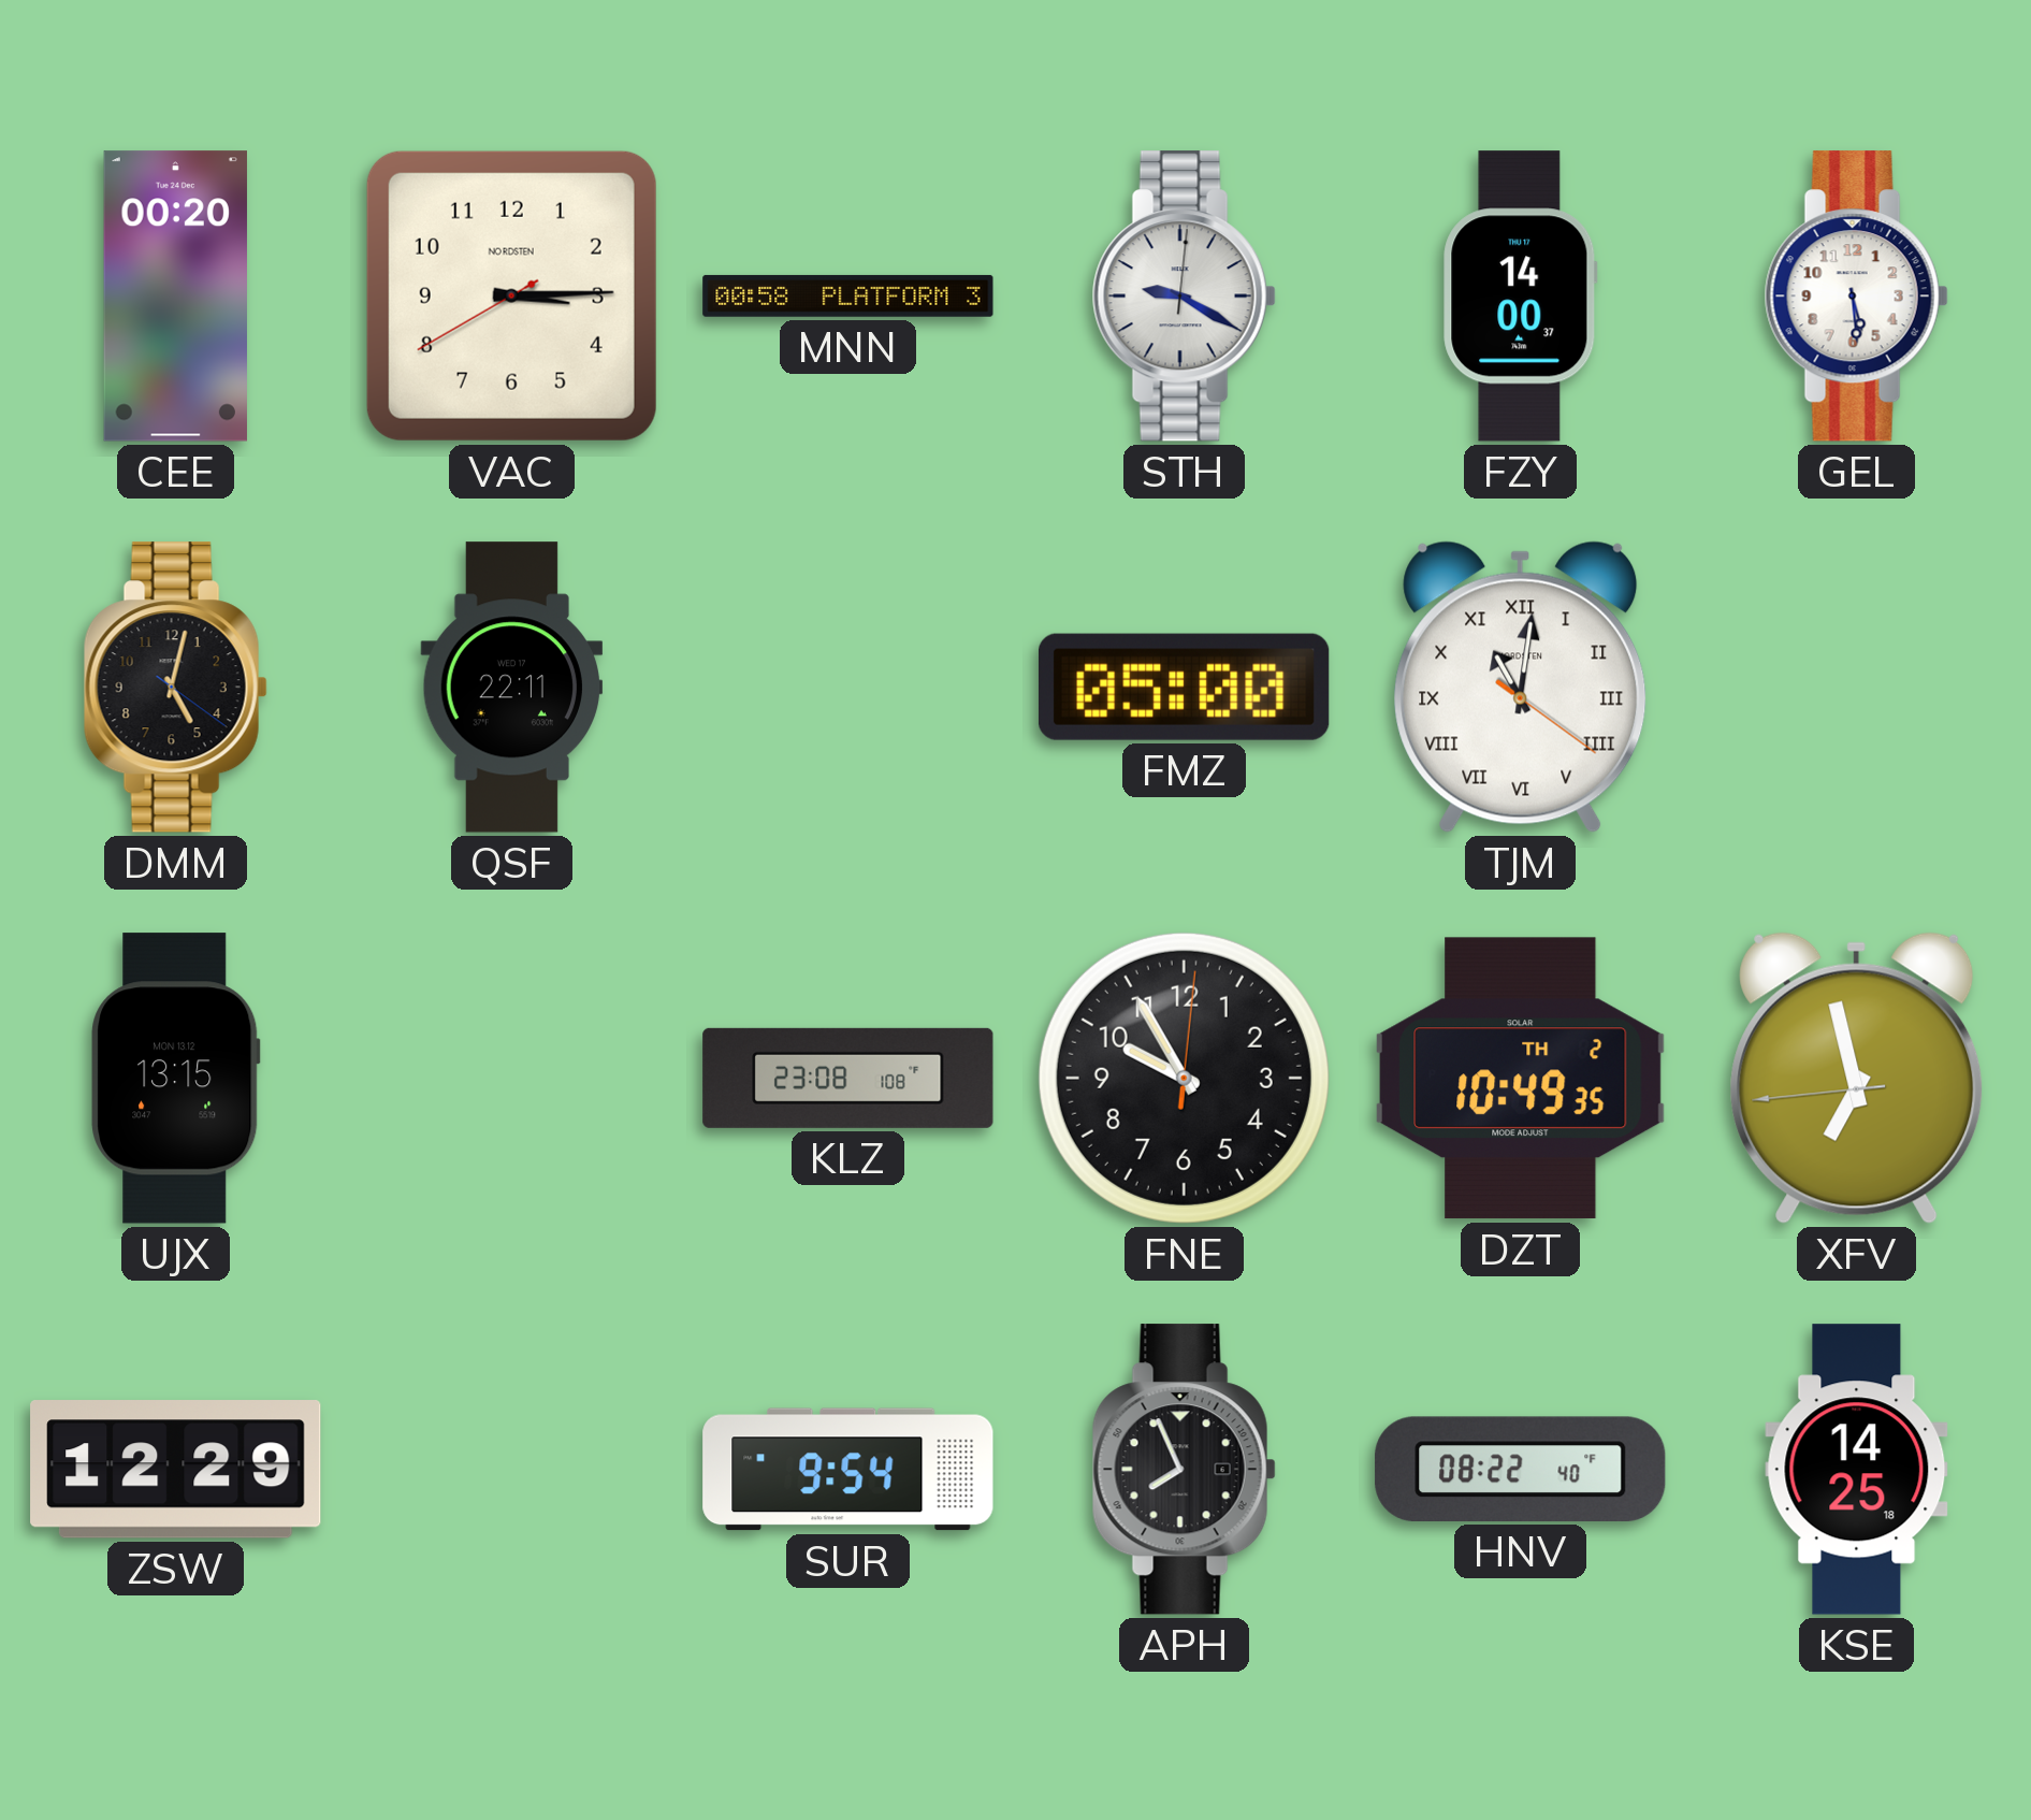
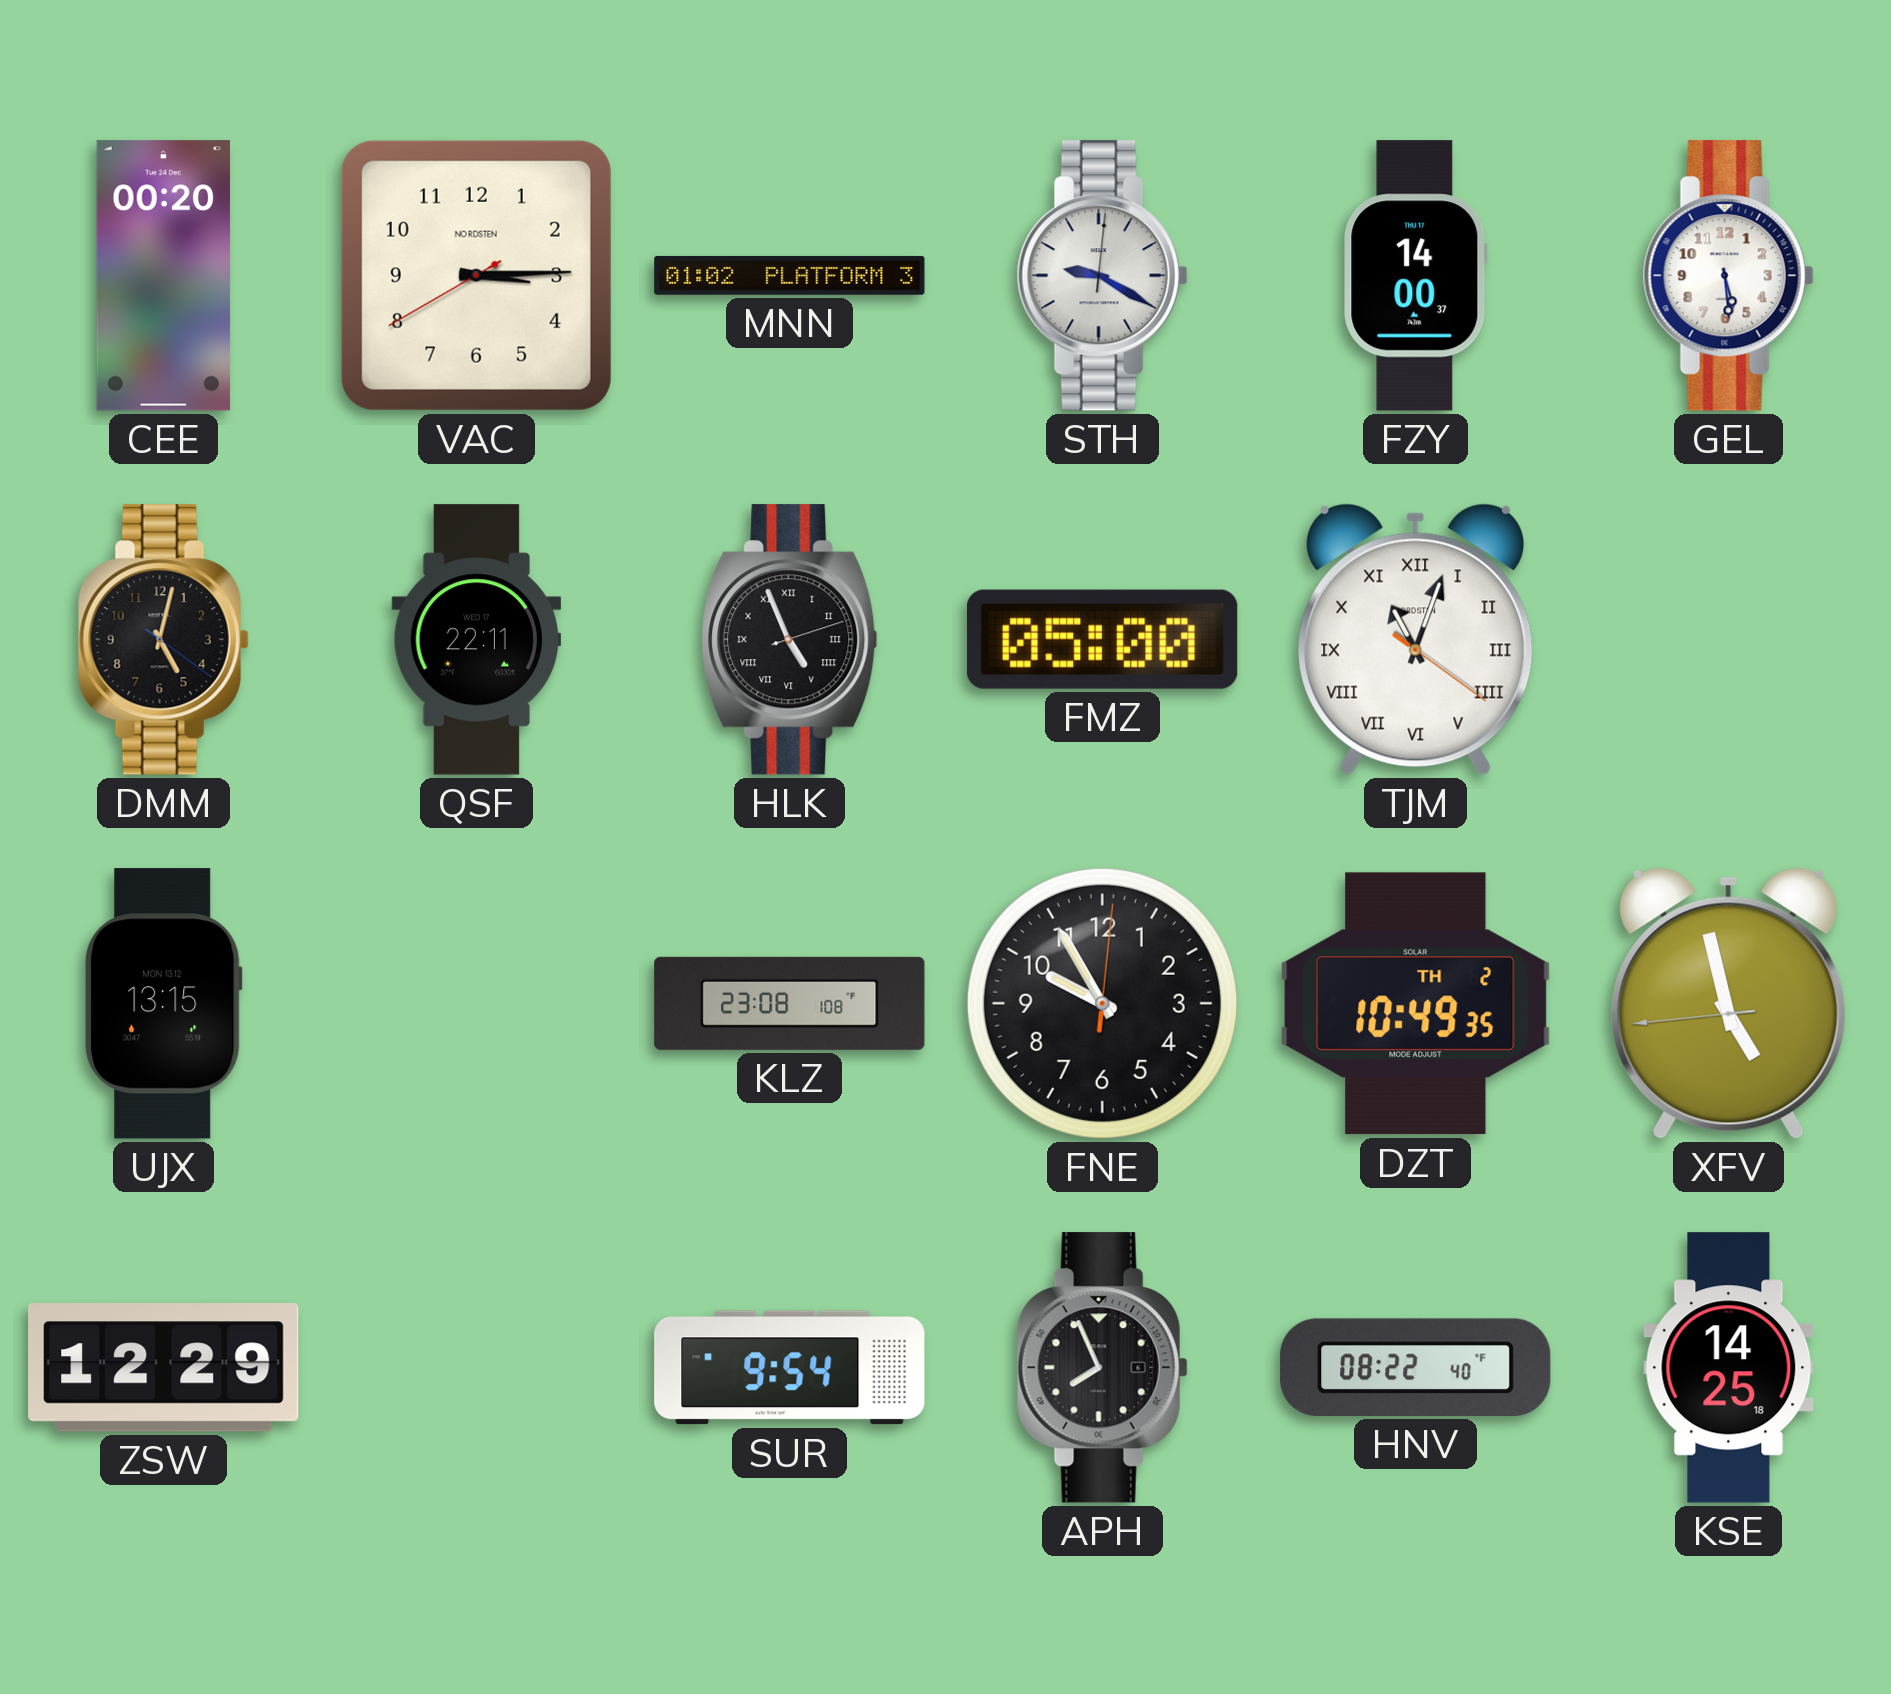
MNN: 00:58 -> 01:02 (790, 275)
HLK: none -> 4:56 (790, 640)
TJM: 11:01 -> 11:03 (1416, 639)
XFV: 6:57 -> 4:57 (1729, 1003)
